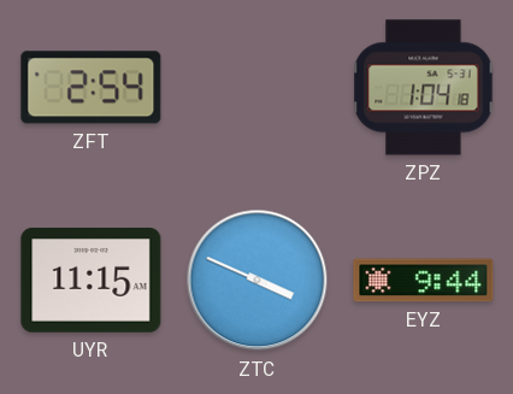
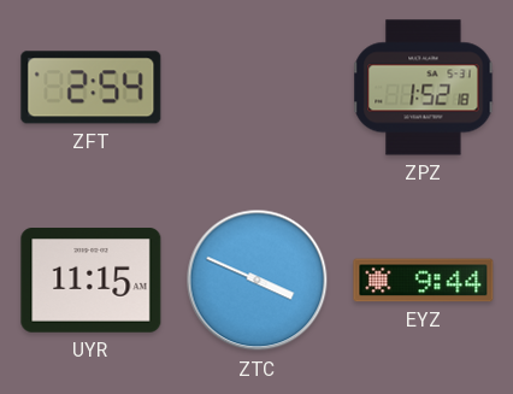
ZPZ: 1:04 -> 1:52 (424, 88)
